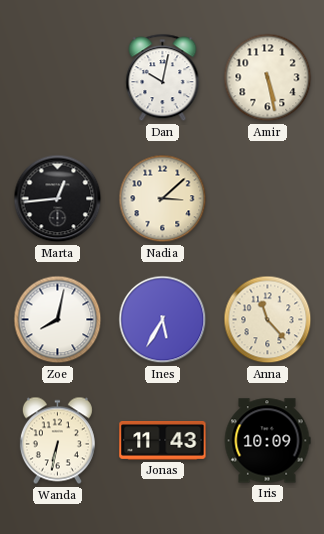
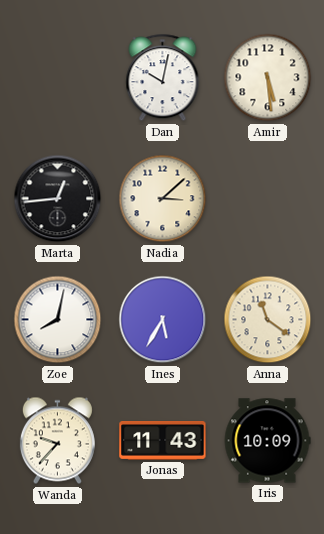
Amir: 5:28 -> 5:29 (268, 78)
Anna: 11:23 -> 11:21 (268, 320)
Wanda: 6:32 -> 9:37 (57, 441)
